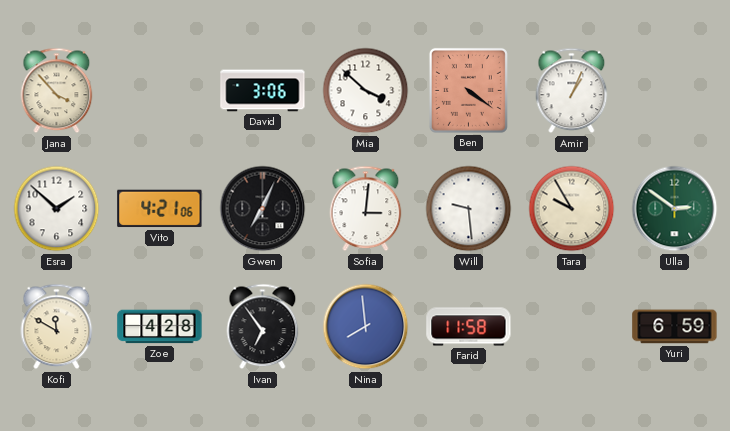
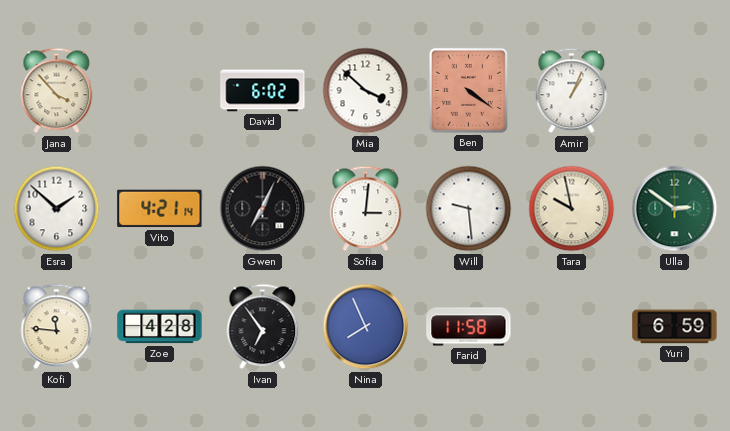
David: 3:06 -> 6:02 (263, 91)
Vito: 4:21:06 -> 4:21:14 (160, 209)
Tara: 9:55 -> 9:58 (572, 209)
Kofi: 11:50 -> 11:46 (57, 327)
Nina: 7:59 -> 7:56 (366, 327)
